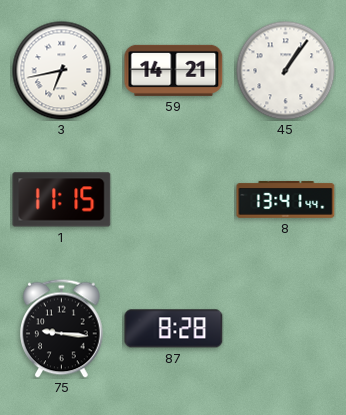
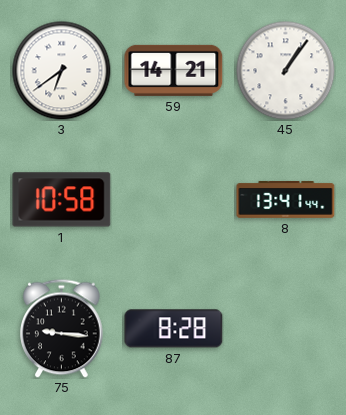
3: 6:43 -> 6:39 (62, 71)
1: 11:15 -> 10:58 (62, 200)
